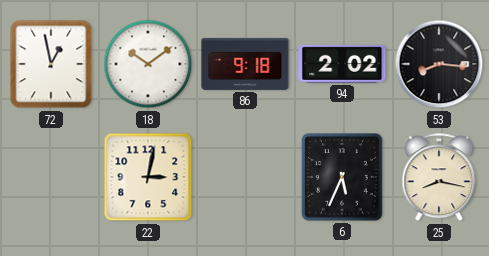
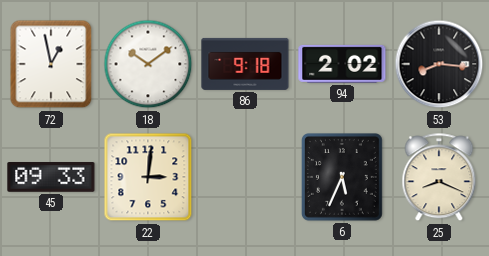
45: none -> 09:33 (51, 178)
22: 3:02 -> 3:01 (148, 177)
25: 8:17 -> 8:19 (439, 178)
